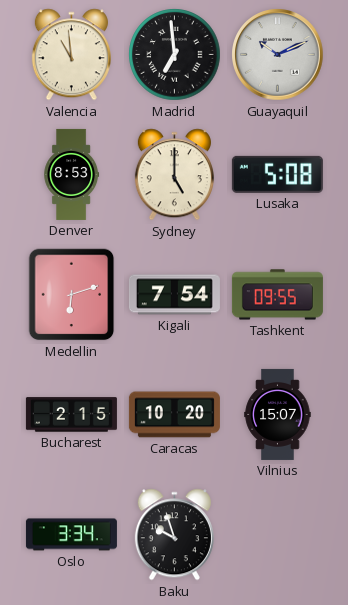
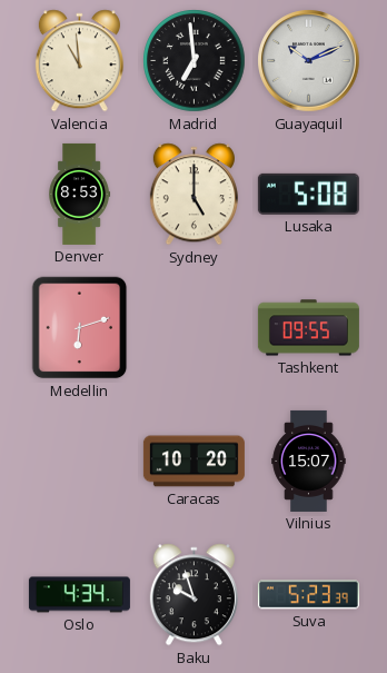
Kigali: 7:54 -> none (174, 295)
Bucharest: 2:15 -> none (71, 415)
Oslo: 3:34 -> 4:34 (79, 595)
Suva: none -> 5:23 (308, 595)
